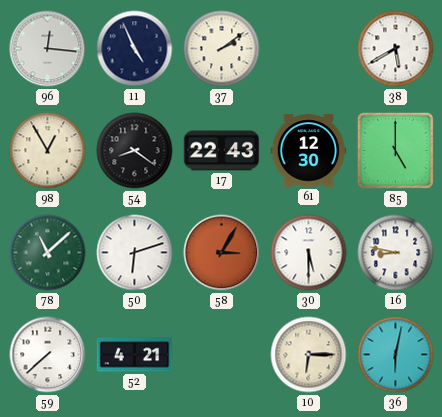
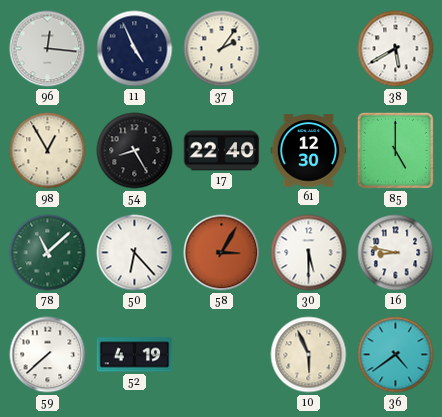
37: 2:09 -> 2:06 (222, 49)
54: 8:21 -> 8:25 (135, 151)
17: 22:43 -> 22:40 (222, 151)
50: 6:12 -> 6:23 (135, 253)
52: 4:21 -> 4:19 (135, 355)
10: 6:15 -> 5:56 (309, 355)
36: 6:02 -> 4:39 (396, 355)
